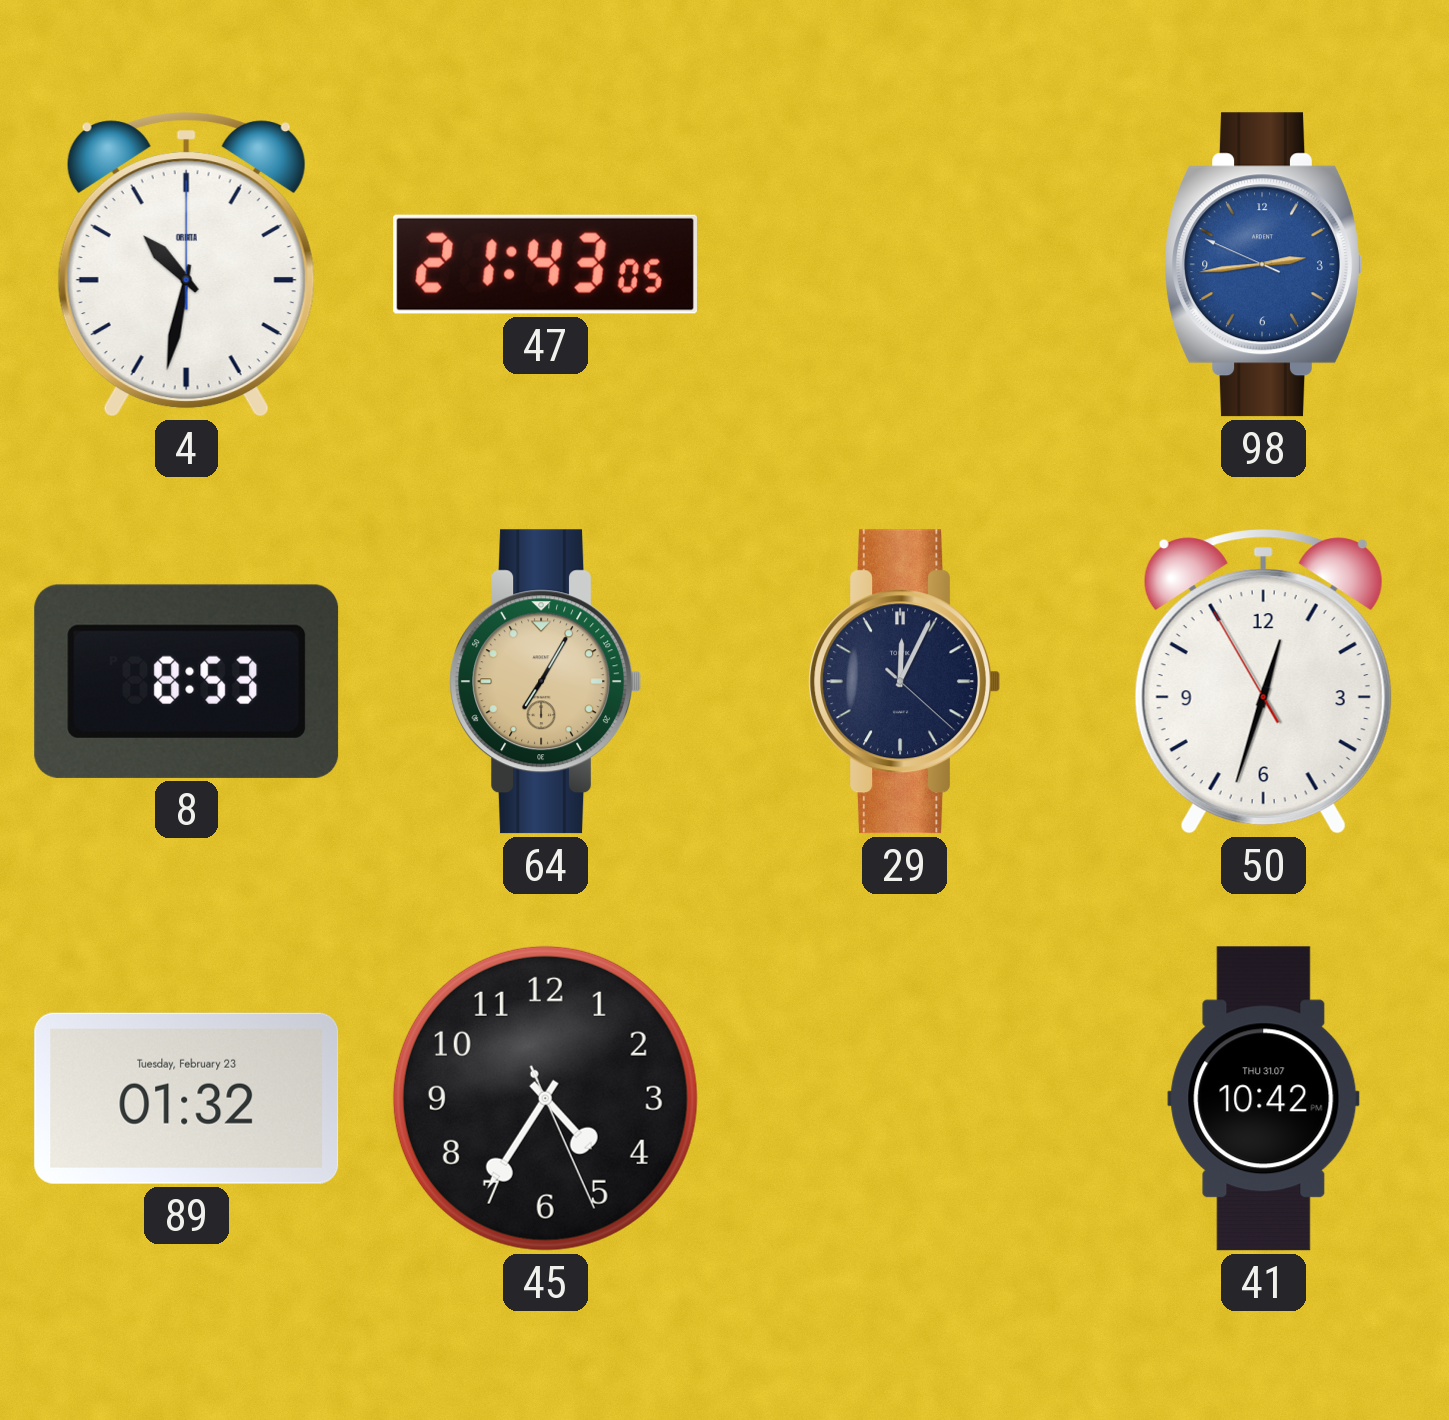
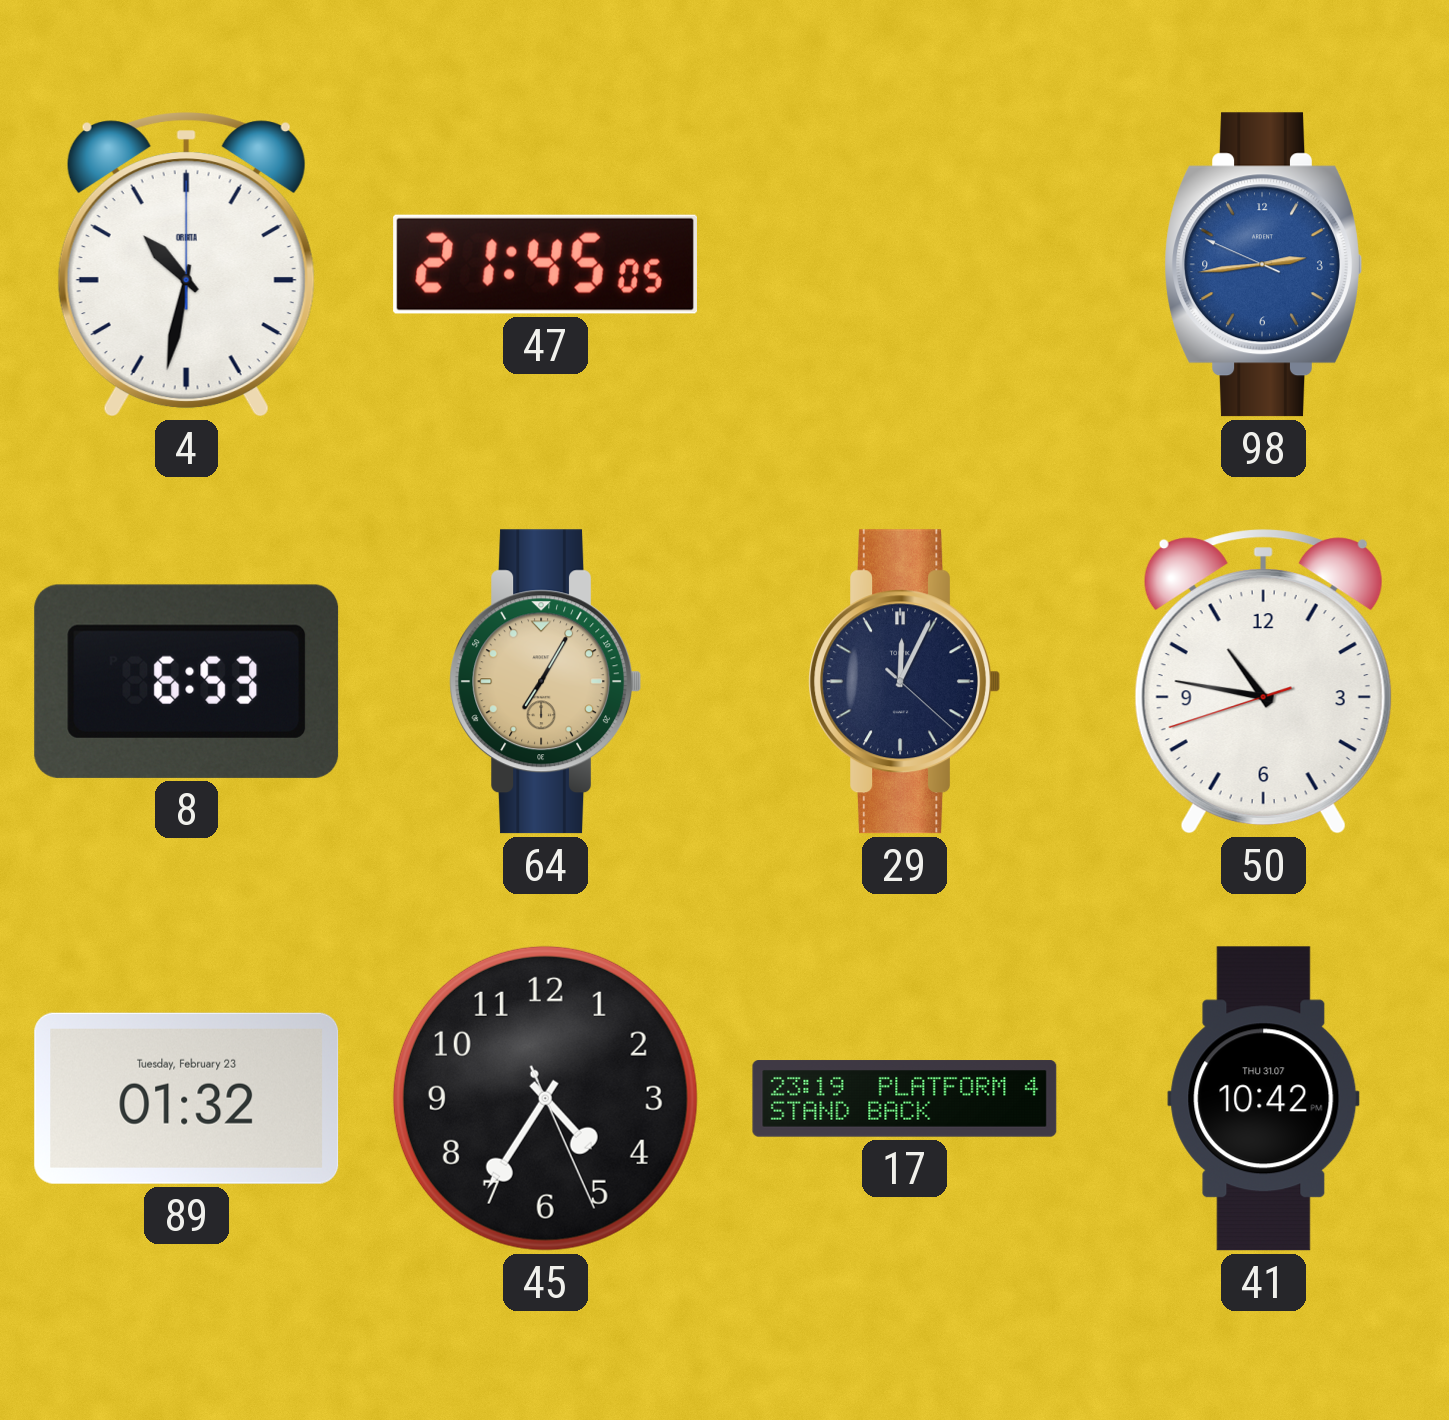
47: 21:43 -> 21:45 (545, 264)
8: 8:53 -> 6:53 (187, 681)
50: 12:32 -> 10:46 (1263, 682)
17: none -> 23:19 (905, 1099)
